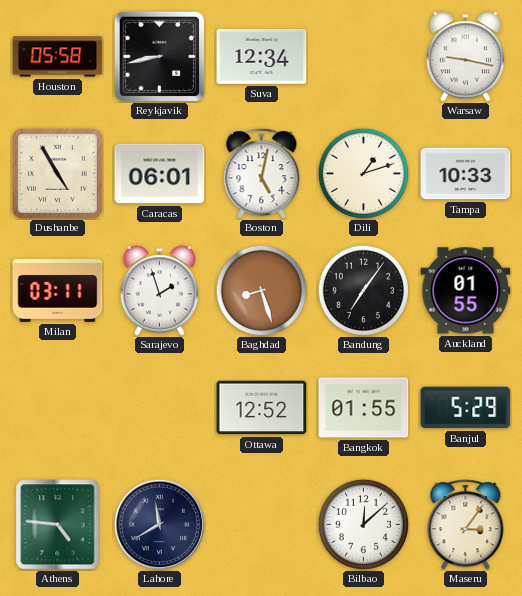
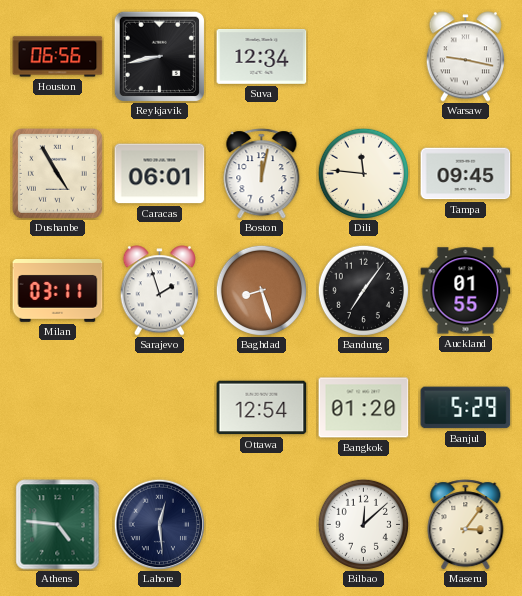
Houston: 05:58 -> 06:56 (58, 57)
Boston: 5:02 -> 12:02 (262, 174)
Dili: 1:12 -> 11:46 (363, 173)
Tampa: 10:33 -> 09:45 (466, 174)
Ottawa: 12:52 -> 12:54 (262, 408)
Bangkok: 01:55 -> 01:20 (364, 408)
Lahore: 11:40 -> 12:29 (159, 524)
